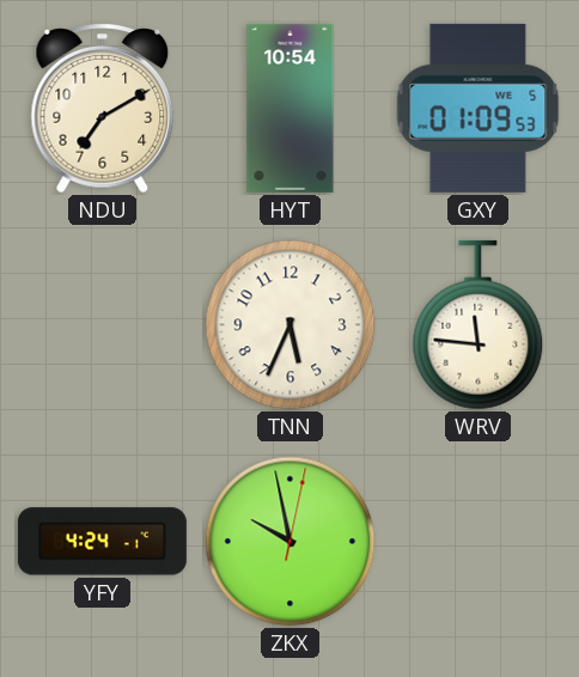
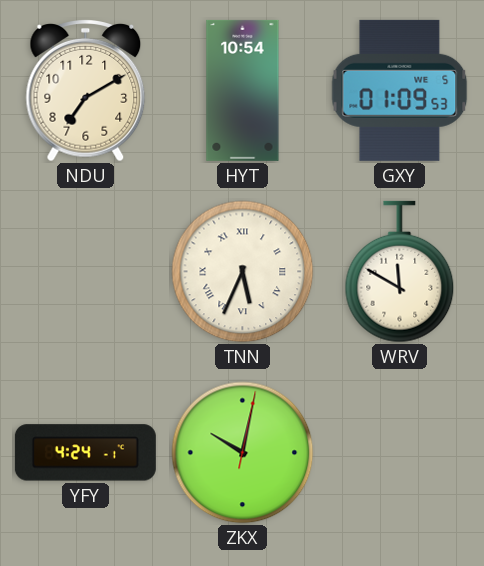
TNN numerals: Arabic -> Roman (243, 272)
WRV: 11:46 -> 11:50 (400, 272)
ZKX: 9:58 -> 10:02 (243, 453)
